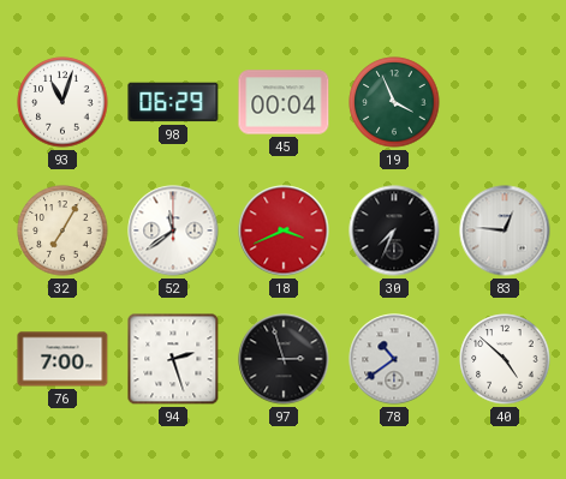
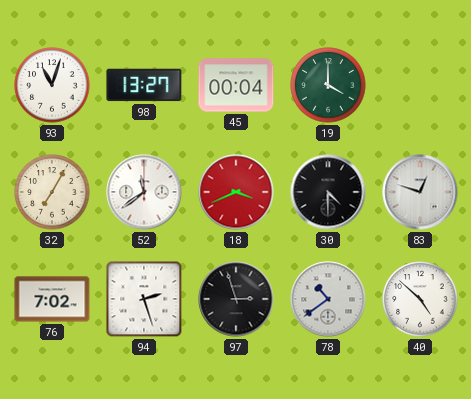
98: 06:29 -> 13:27 (144, 85)
19: 3:56 -> 4:00 (328, 85)
30: 7:34 -> 4:30 (328, 192)
83: 12:46 -> 12:48 (420, 192)
76: 7:00 -> 7:02 (52, 299)
